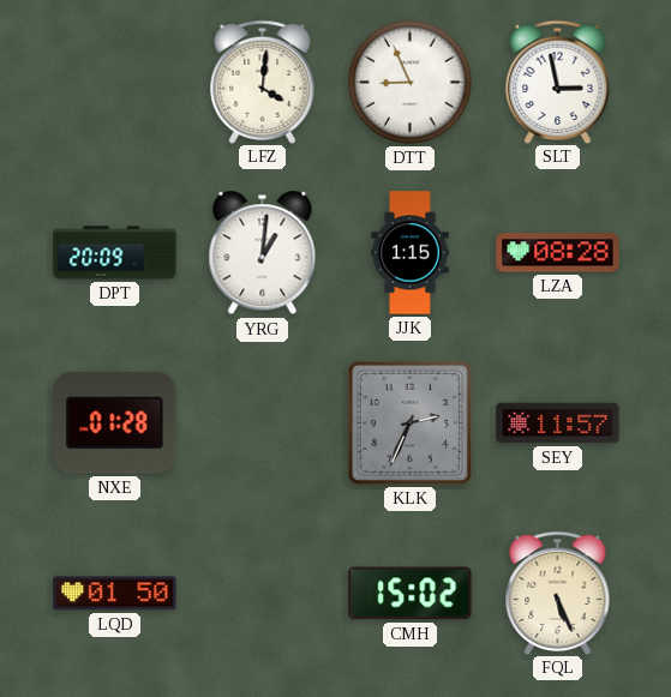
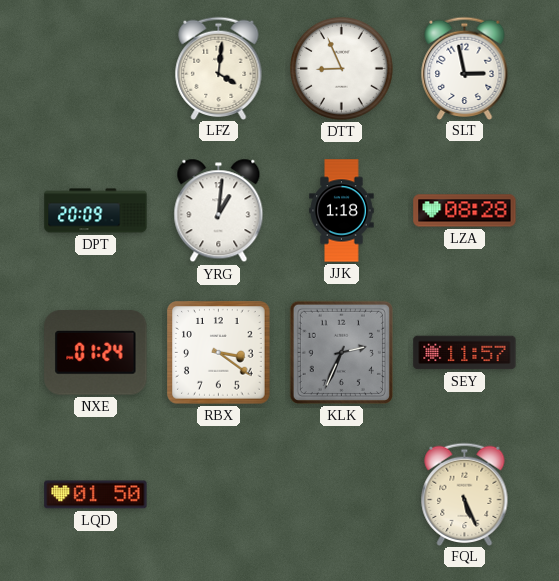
JJK: 1:15 -> 1:18 (342, 211)
NXE: 01:28 -> 01:24 (96, 353)
RBX: none -> 3:21 (219, 353)
CMH: 15:02 -> none (411, 594)
